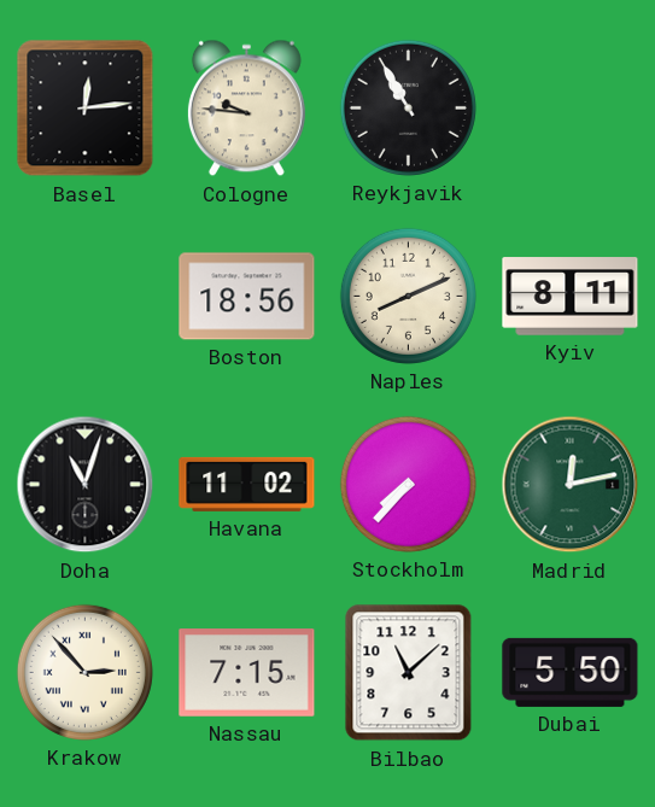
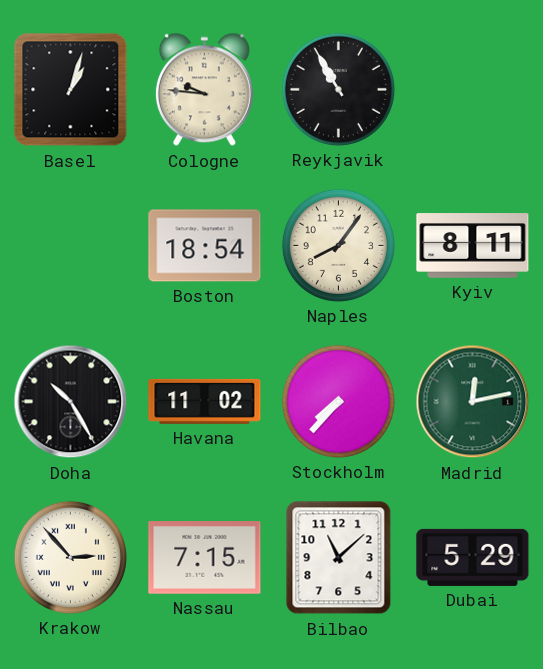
Basel: 12:14 -> 1:03 (71, 90)
Boston: 18:56 -> 18:54 (205, 246)
Naples: 8:11 -> 8:06 (338, 245)
Doha: 11:03 -> 10:25 (71, 402)
Dubai: 5:50 -> 5:29 (473, 557)
